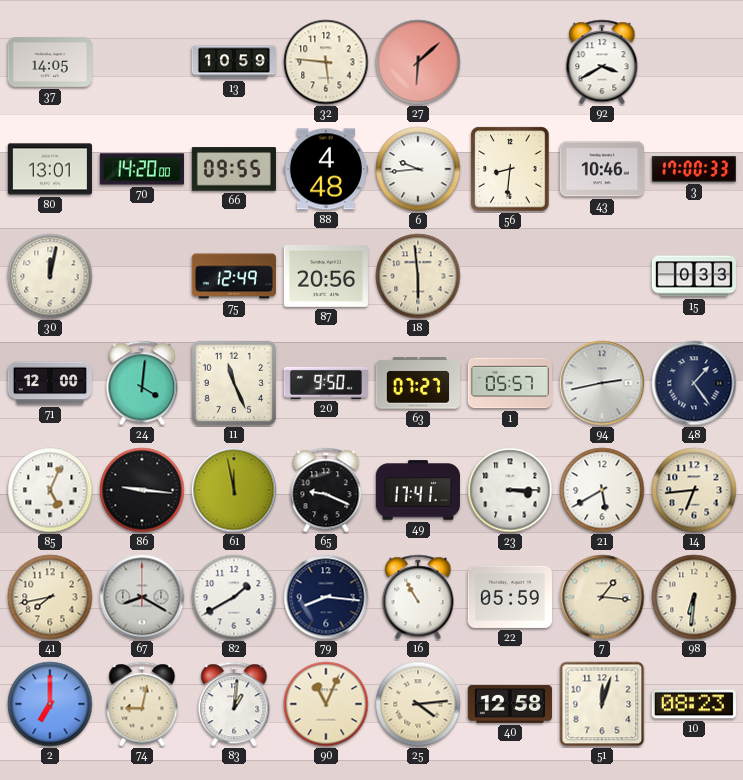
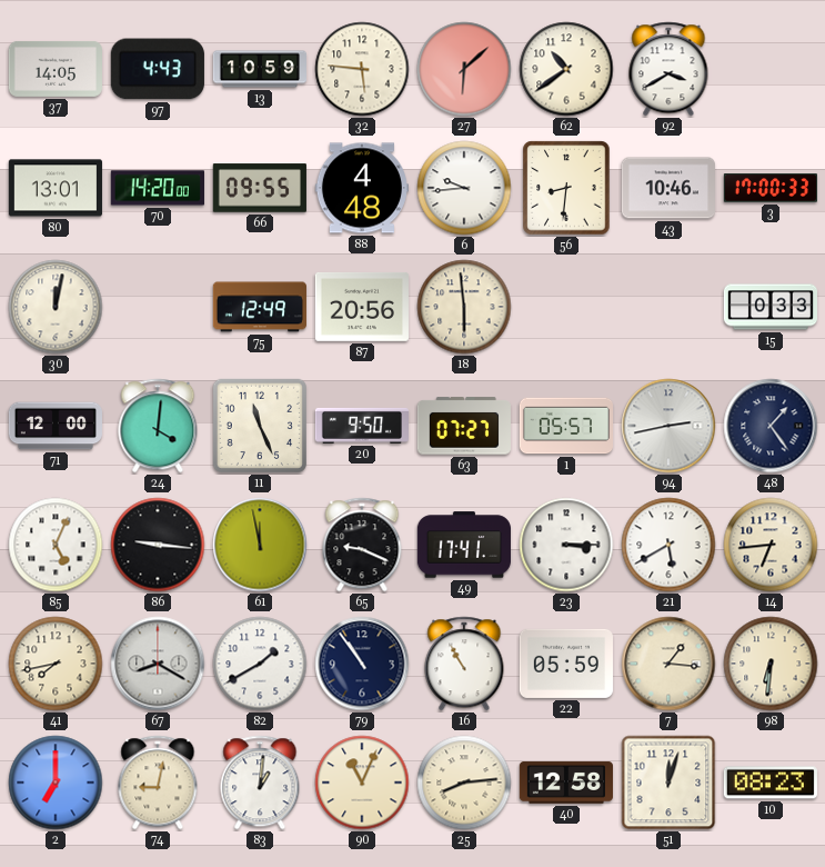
97: none -> 4:43 (158, 69)
62: none -> 10:39 (566, 69)
79: 8:16 -> 10:54 (362, 664)
25: 4:14 -> 8:14 (464, 783)
